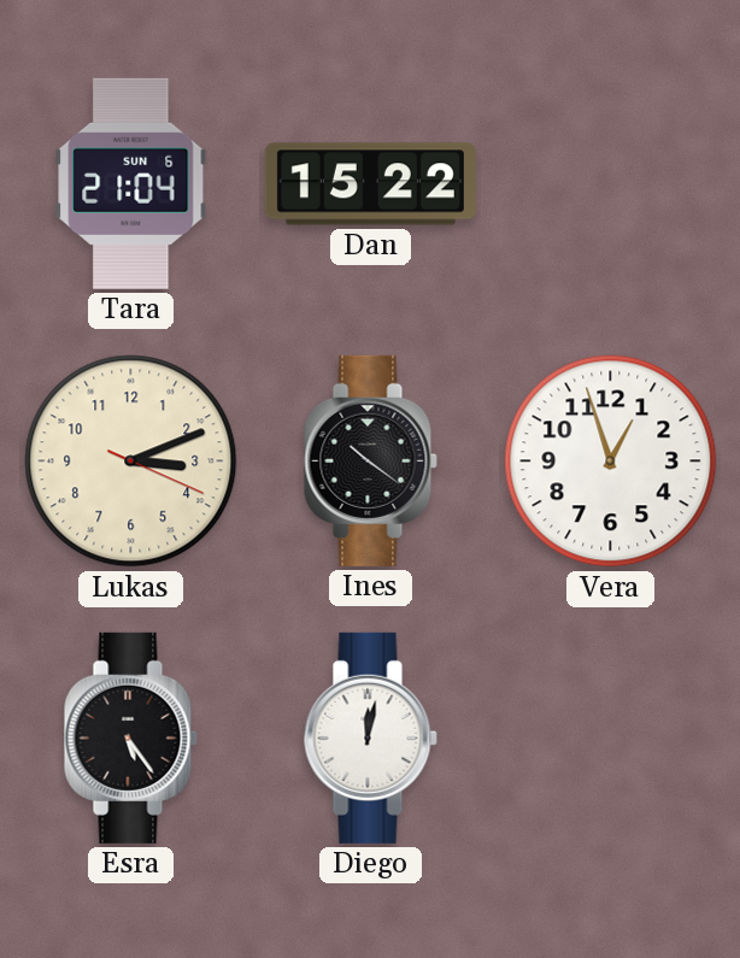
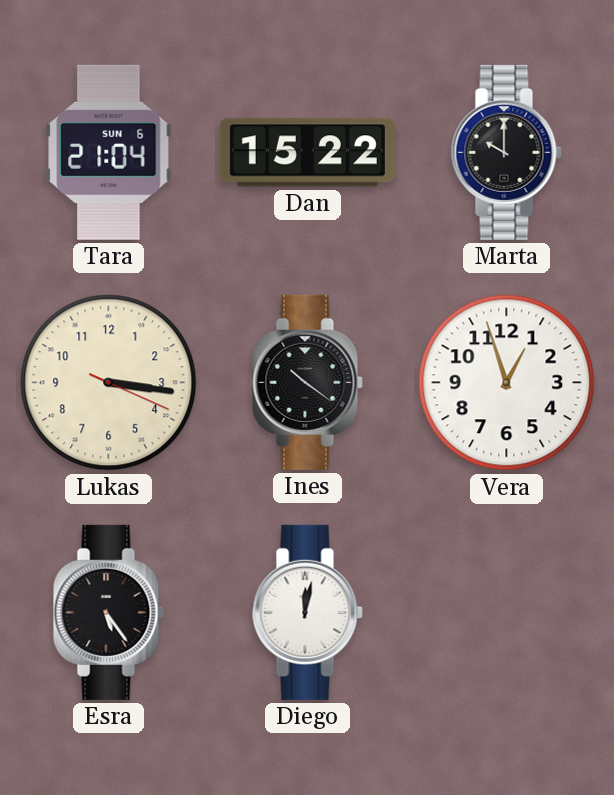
Marta: none -> 10:00 (506, 152)
Lukas: 3:11 -> 3:16 (109, 383)
